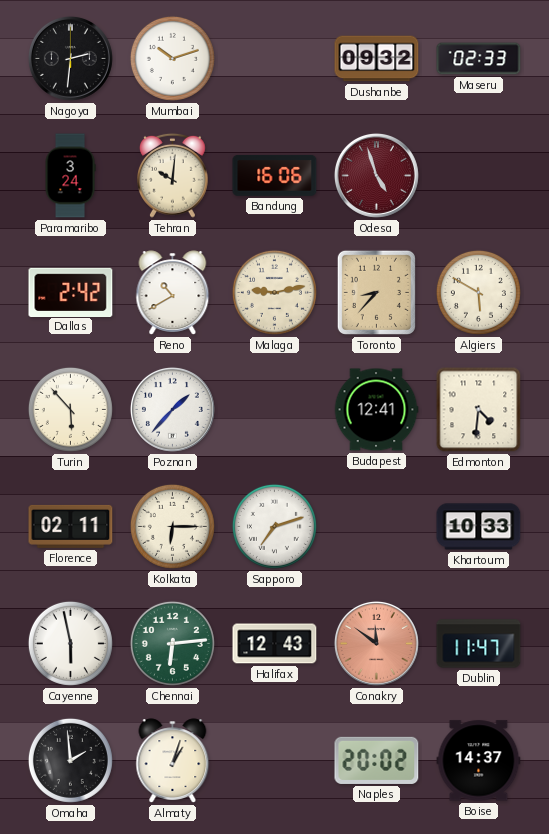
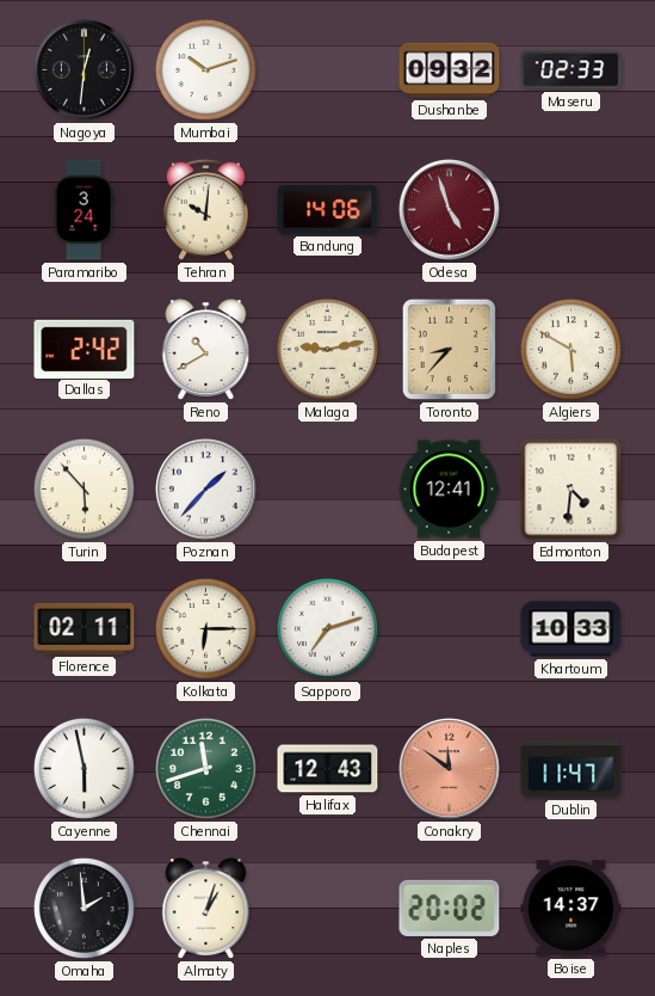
Nagoya: 2:31 -> 12:31 (84, 69)
Bandung: 16:06 -> 14:06 (328, 210)
Chennai: 6:14 -> 11:42 (205, 768)
